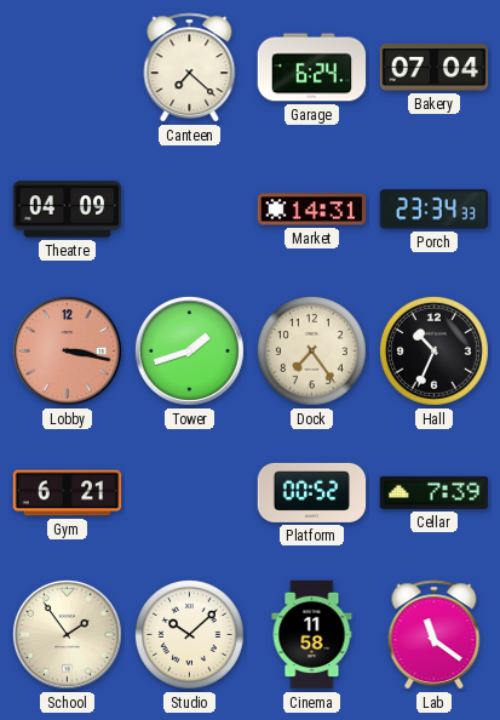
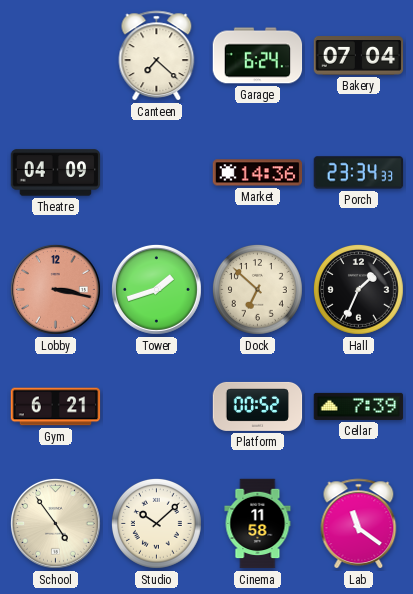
Market: 14:31 -> 14:36 (258, 173)
Dock: 7:24 -> 6:52 (258, 290)
Hall: 10:34 -> 1:34 (359, 290)
School: 1:54 -> 4:54 (55, 523)
